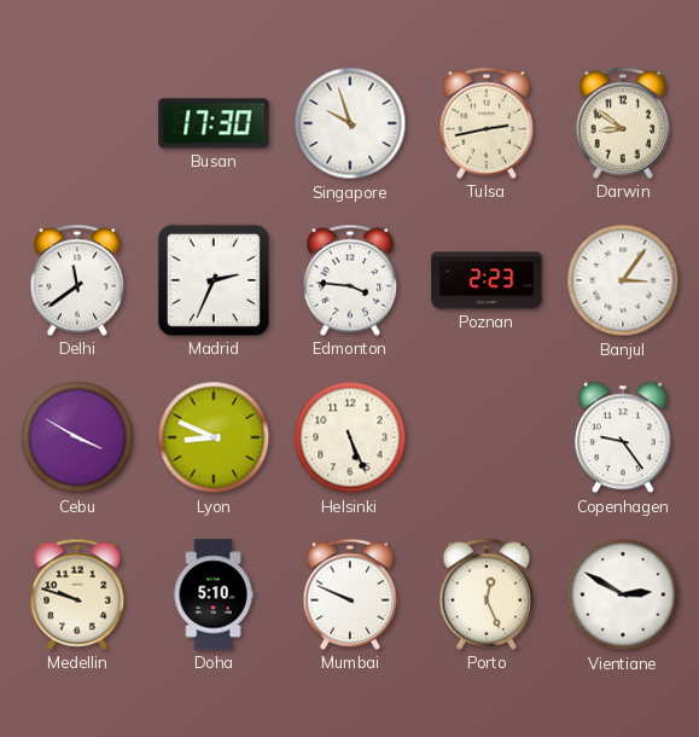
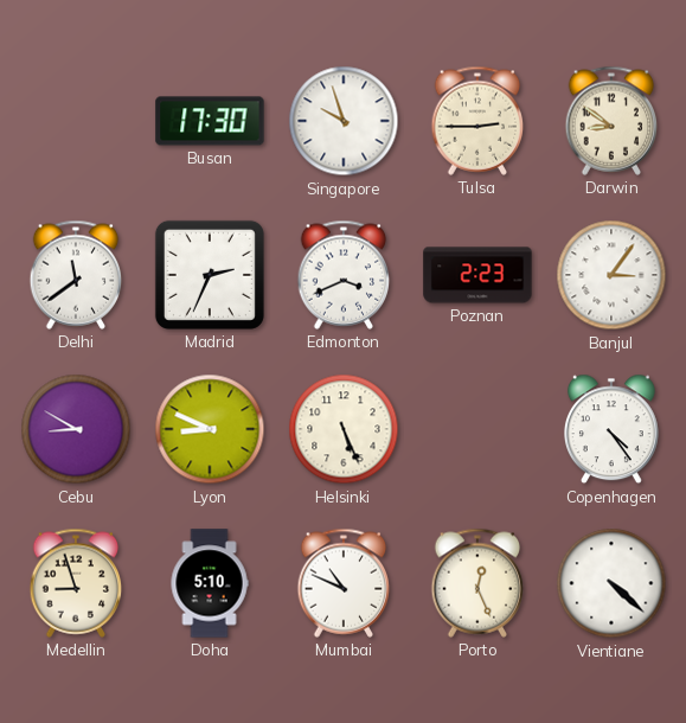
Tulsa: 2:43 -> 2:45 (477, 121)
Edmonton: 3:46 -> 3:41 (344, 275)
Cebu: 3:50 -> 8:50 (76, 429)
Copenhagen: 9:24 -> 4:24 (611, 429)
Medellin: 9:48 -> 8:57 (76, 583)
Mumbai: 9:49 -> 10:49 (344, 583)
Vientiane: 2:50 -> 4:22 (611, 583)
